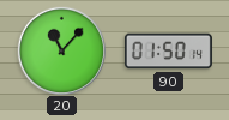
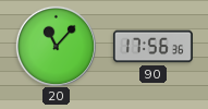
90: 01:50 -> 17:56 (152, 47)
